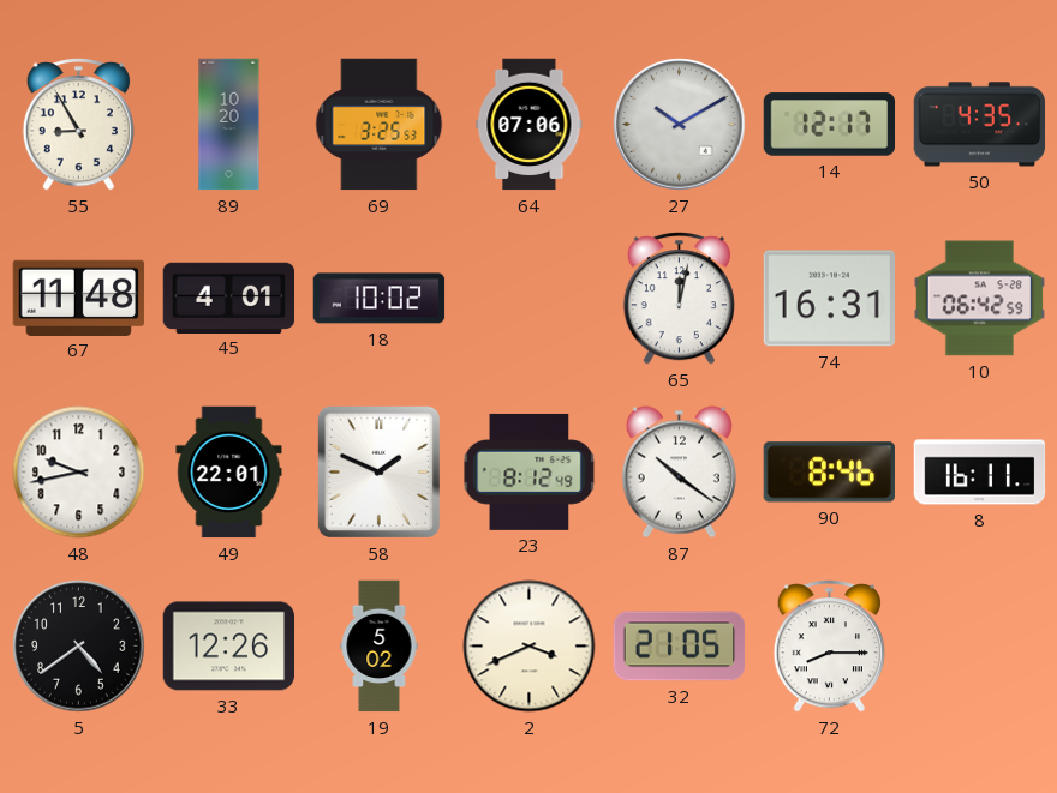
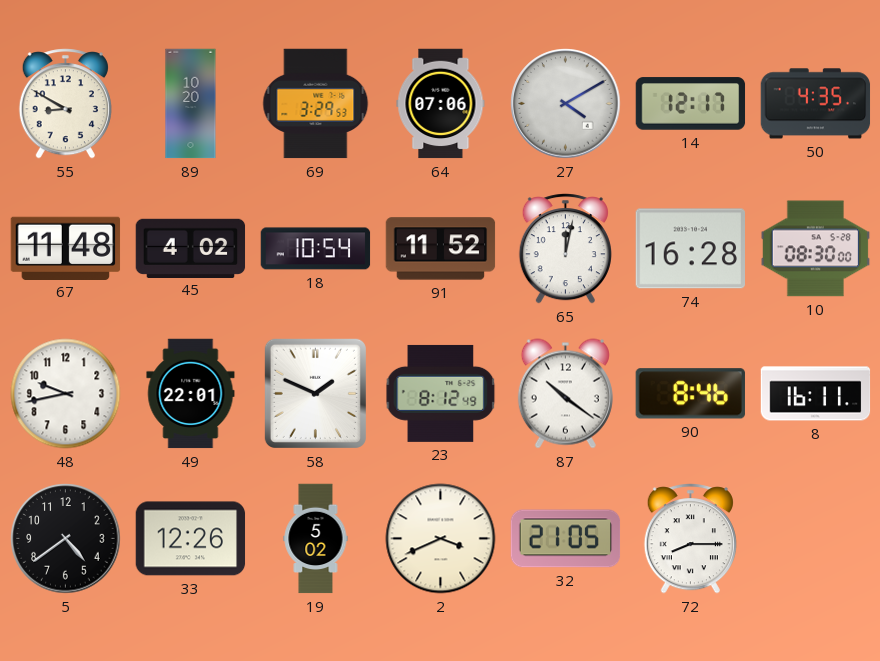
55: 8:55 -> 8:50 (65, 104)
69: 3:25 -> 3:29 (316, 104)
27: 10:10 -> 4:10 (566, 104)
45: 4:01 -> 4:02 (191, 248)
18: 10:02 -> 10:54 (316, 249)
91: none -> 11:52 (441, 249)
74: 16:31 -> 16:28 (690, 249)
10: 06:42 -> 08:30 (816, 249)
